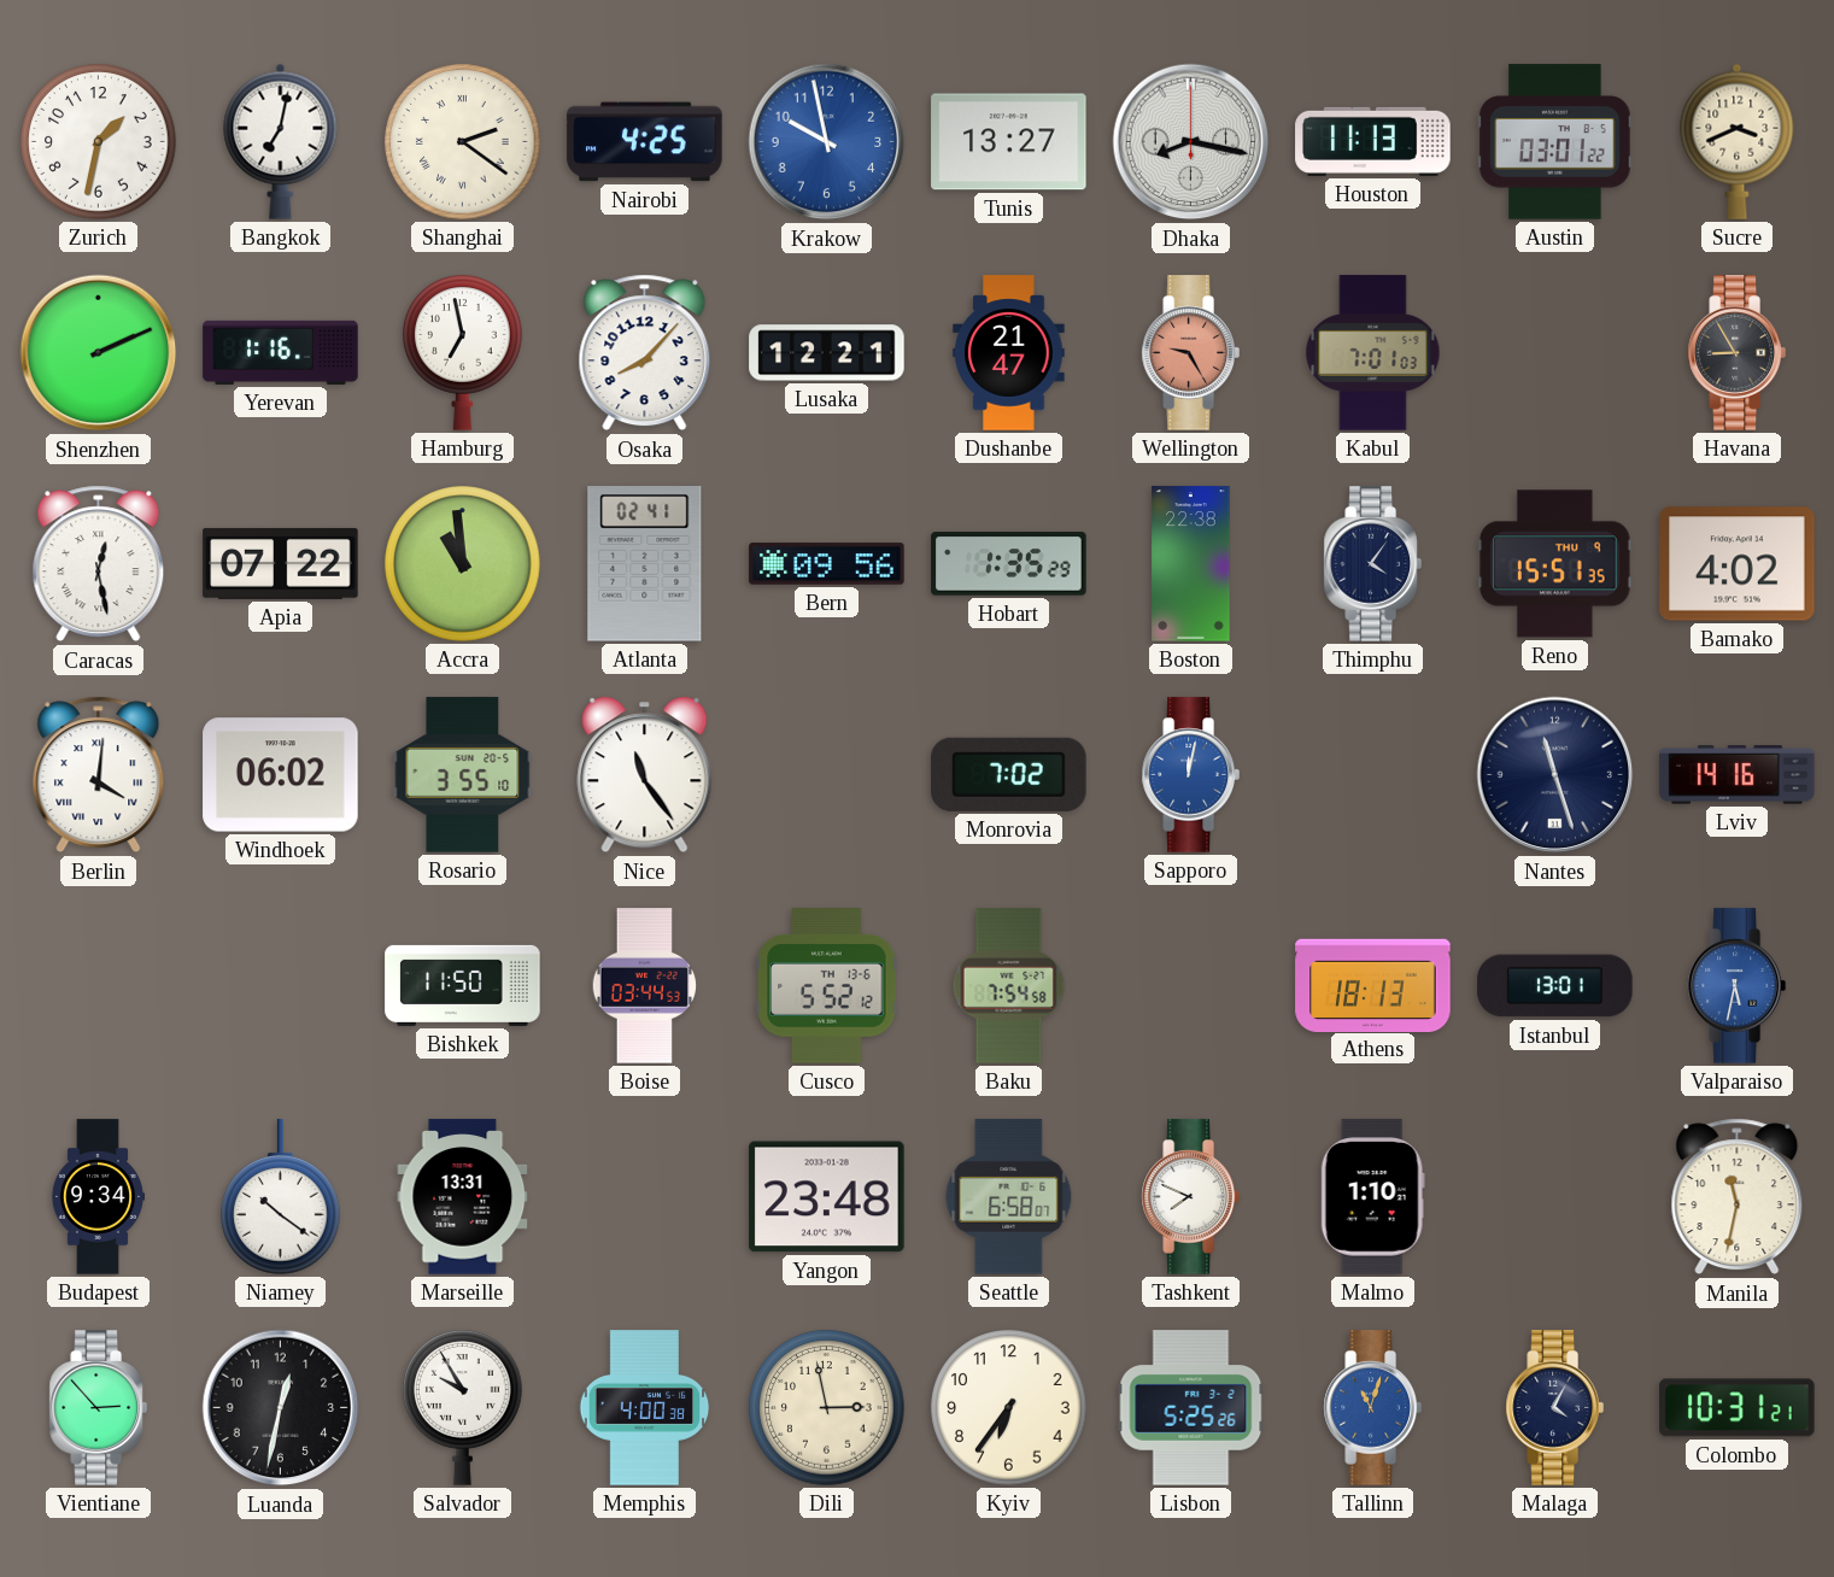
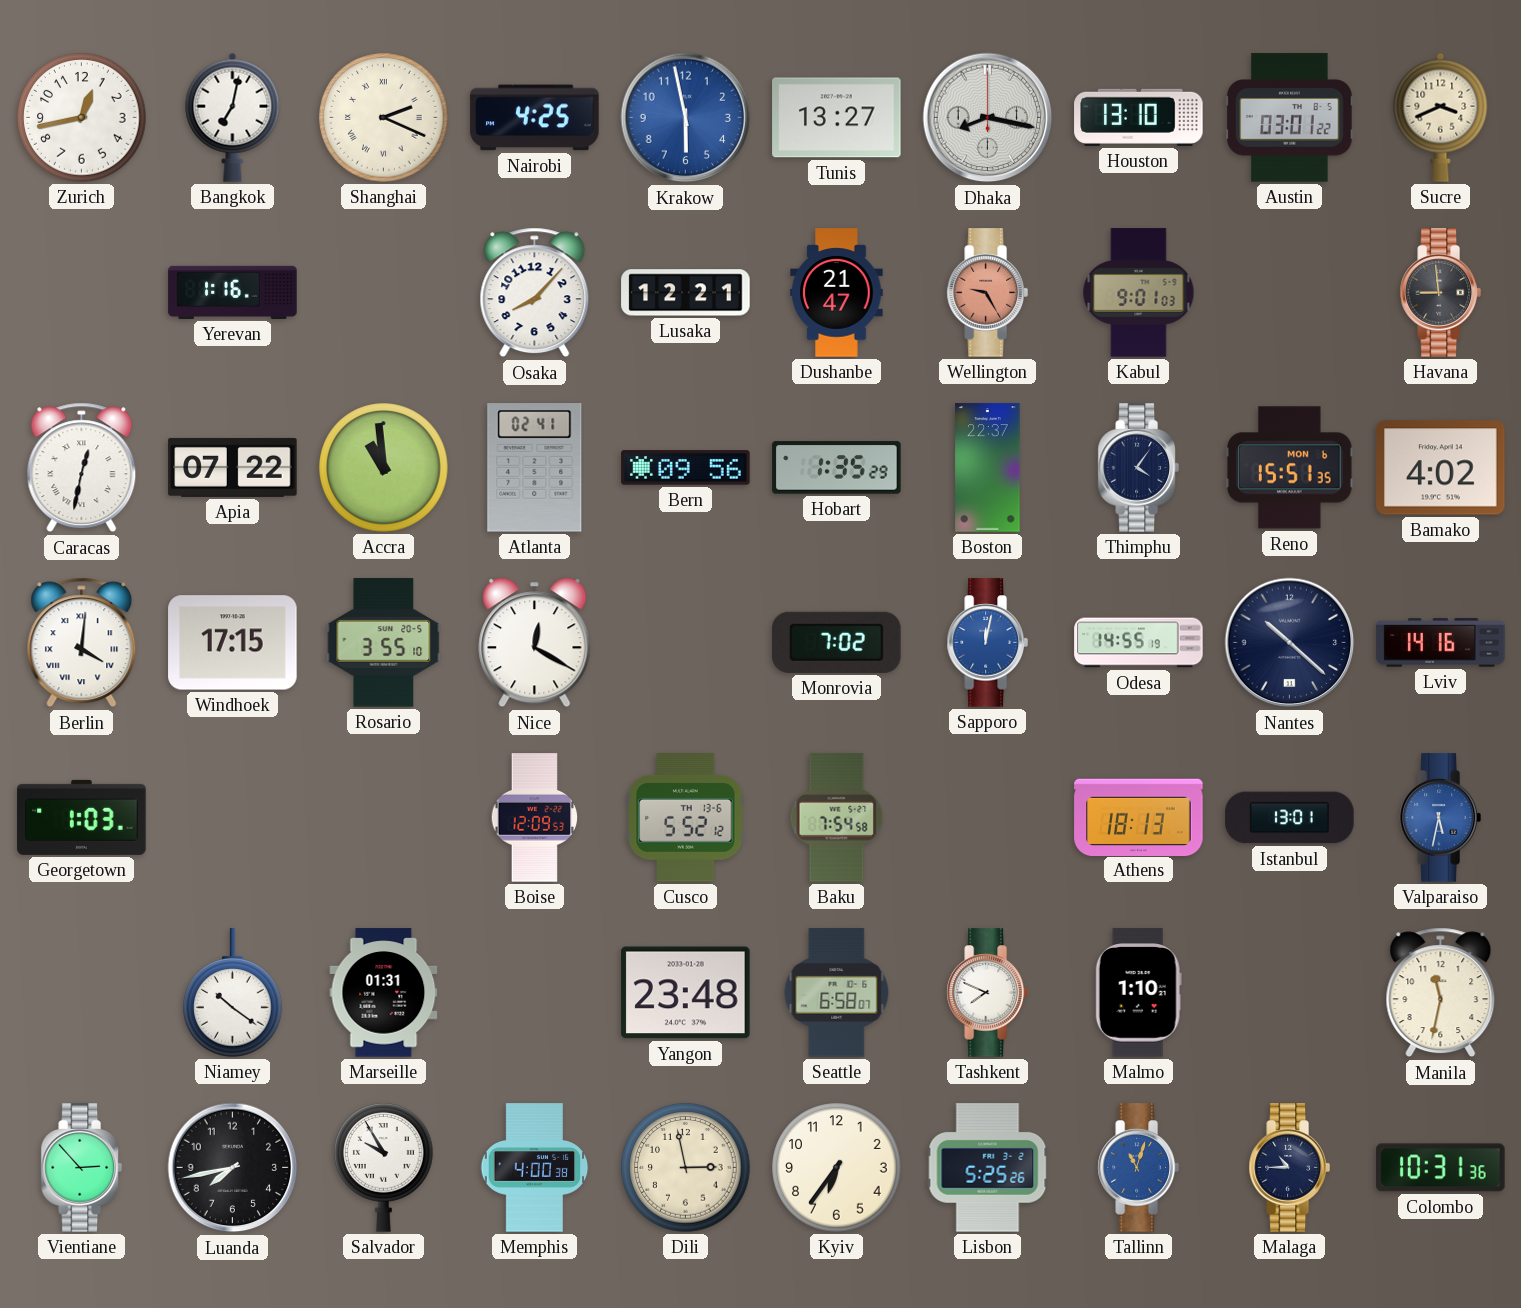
Zurich: 1:32 -> 12:43 (82, 118)
Shanghai: 2:21 -> 2:19 (384, 118)
Krakow: 9:58 -> 5:58 (686, 118)
Houston: 11:13 -> 13:10 (1139, 117)
Shenzhen: 2:11 -> none (99, 353)
Hamburg: 6:58 -> none (463, 353)
Kabul: 7:01 -> 9:01 (1139, 293)
Havana: 8:55 -> 8:59 (1440, 293)
Caracas: 12:28 -> 12:32 (82, 468)
Boston: 22:38 -> 22:37 (988, 468)
Reno date: THU 9 -> MON 6 (1290, 468)
Windhoek: 06:02 -> 17:15 (233, 643)
Nice: 11:24 -> 12:20 (535, 643)
Odesa: none -> 14:55 (1139, 643)
Nantes: 11:27 -> 10:22 (1290, 643)
Georgetown: none -> 1:03 (82, 817)
Bishkek: 11:50 -> none (463, 985)
Boise: 03:44 -> 12:09 (535, 818)
Budapest: 9:34 -> none (96, 1197)
Marseille: 13:31 -> 01:31 (384, 993)
Luanda: 12:32 -> 7:43 (233, 1168)
Malaga: 4:05 -> 10:45 (1289, 1168)
Colombo: 10:31:21 -> 10:31:36 (1441, 1168)
